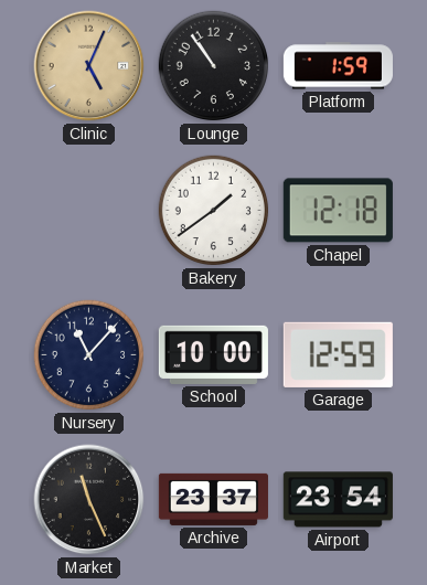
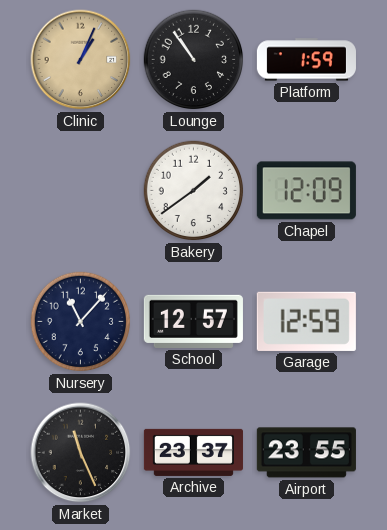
Clinic: 5:04 -> 1:04 (81, 60)
Chapel: 12:18 -> 12:09 (306, 191)
School: 10:00 -> 12:57 (193, 321)
Airport: 23:54 -> 23:55 (306, 453)
